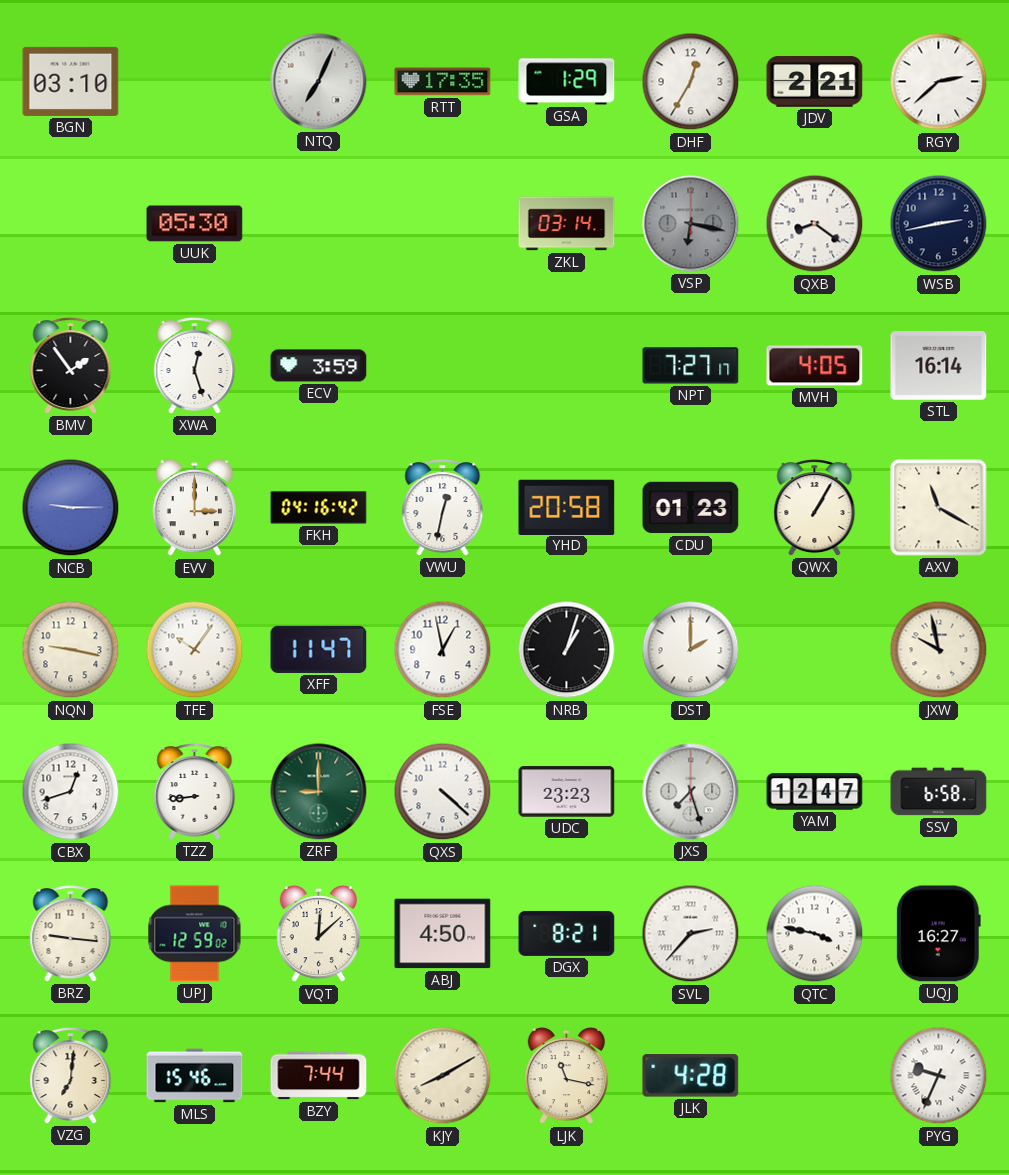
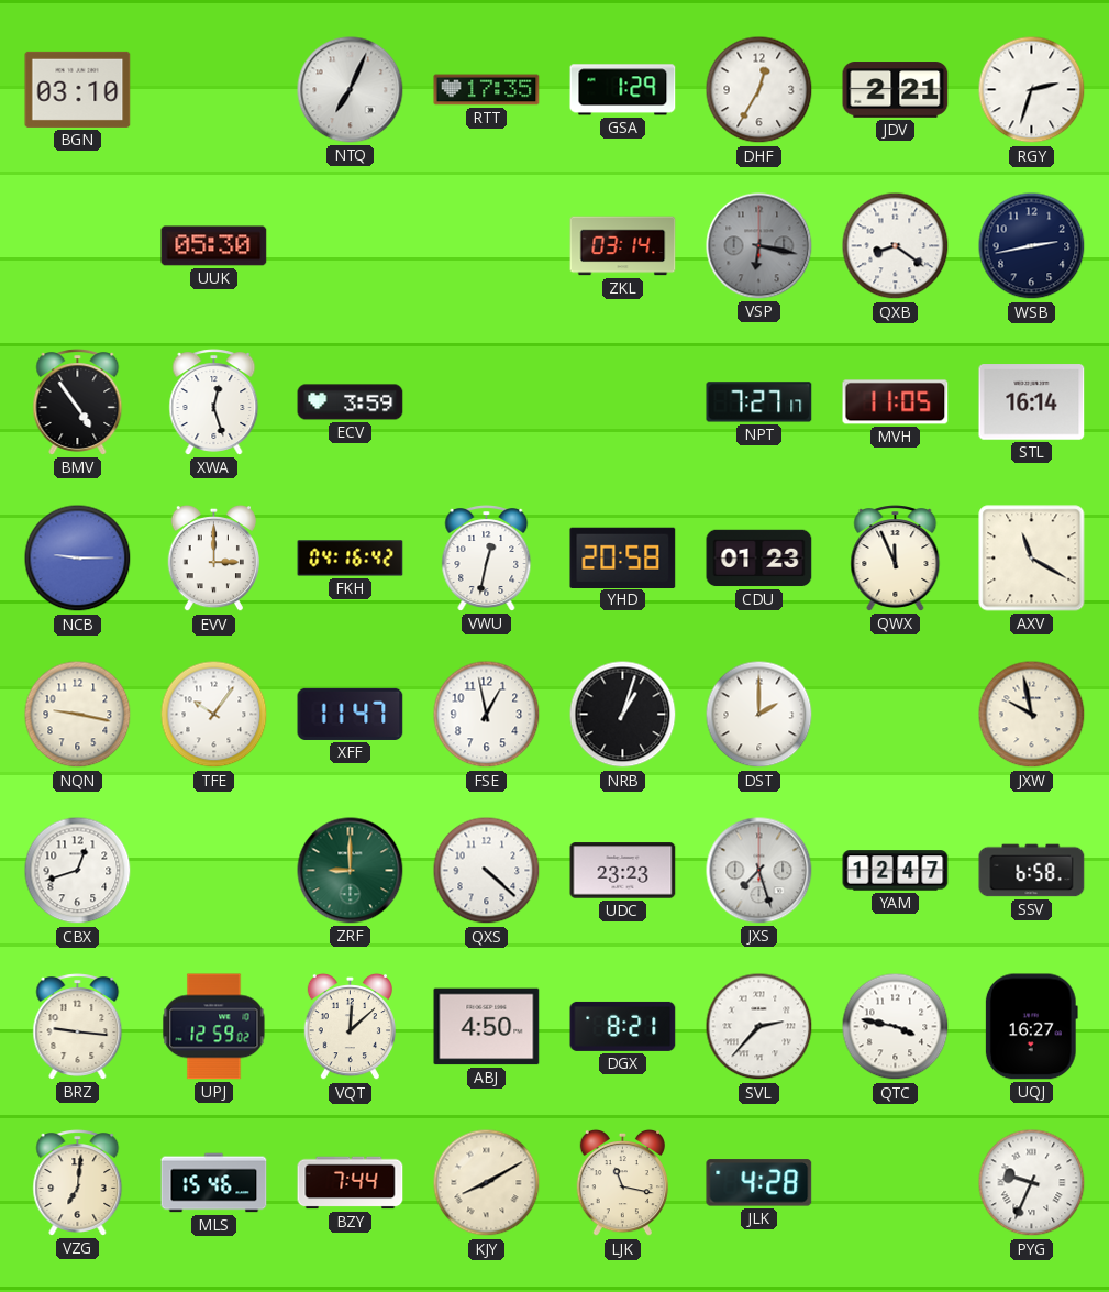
RGY: 2:38 -> 2:33 (1032, 90)
BMV: 1:54 -> 4:54 (78, 402)
MVH: 4:05 -> 11:05 (896, 402)
QWX: 1:05 -> 11:56 (896, 559)
TZZ: 8:44 -> none (195, 792)
